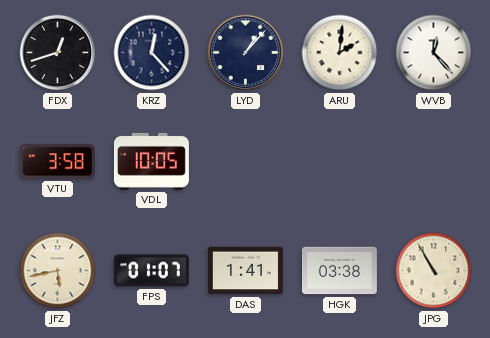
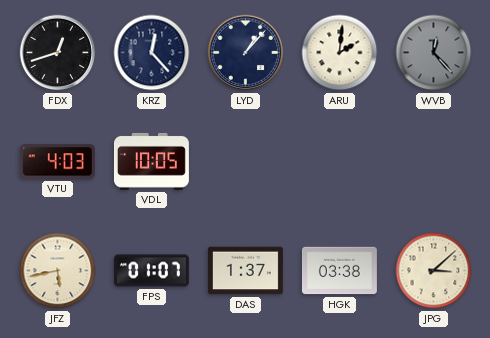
WVB dial: white -> grey (434, 53)
VTU: 3:58 -> 4:03 (57, 162)
DAS: 1:41 -> 1:37 (245, 271)
JPG: 10:55 -> 3:08 (434, 271)
